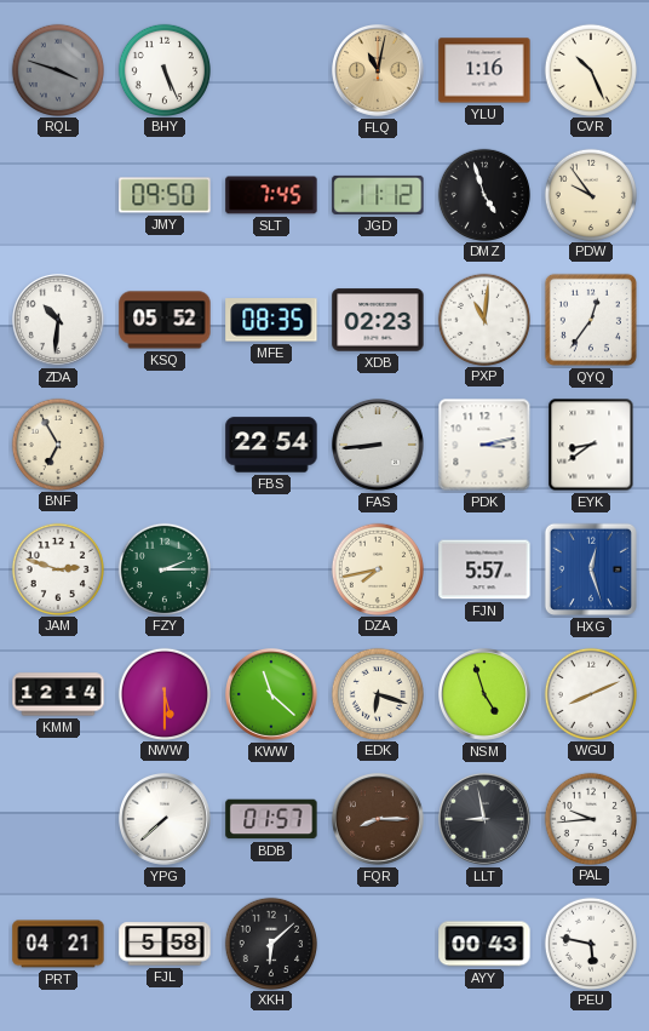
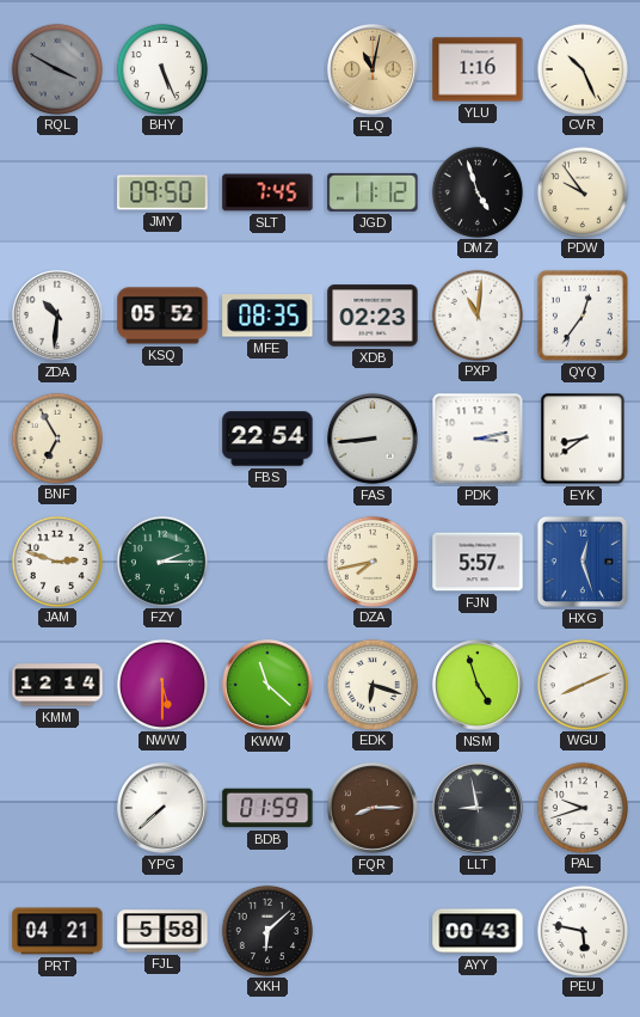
RQL: 3:48 -> 3:50 (56, 68)
BDB: 01:57 -> 01:59 (267, 808)
PAL: 9:44 -> 9:42 (581, 807)
